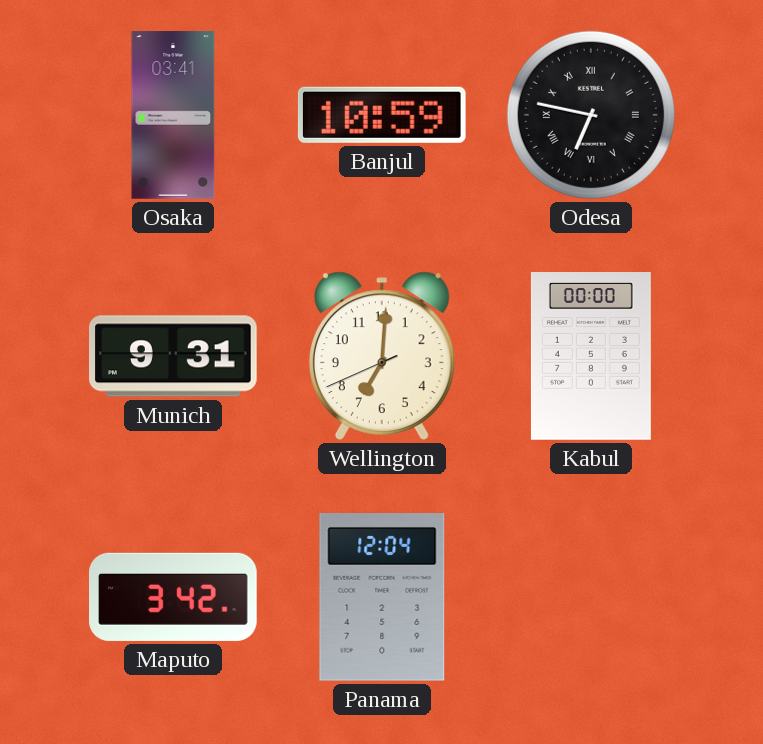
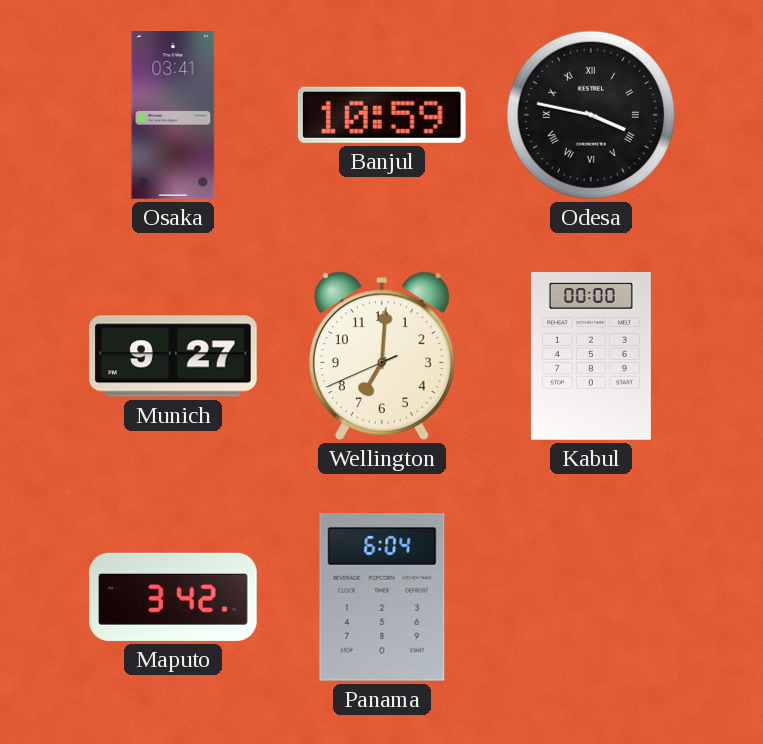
Odesa: 6:47 -> 3:47 (591, 115)
Munich: 9:31 -> 9:27 (174, 356)
Panama: 12:04 -> 6:04 (382, 598)
